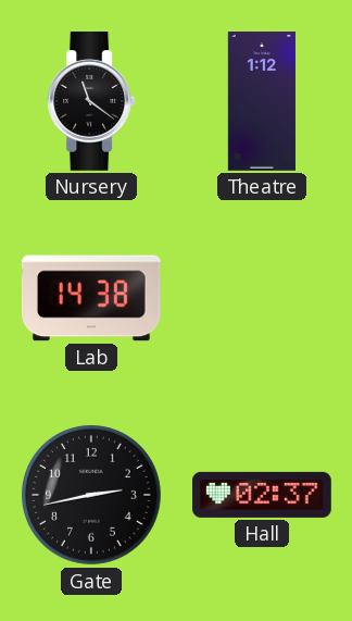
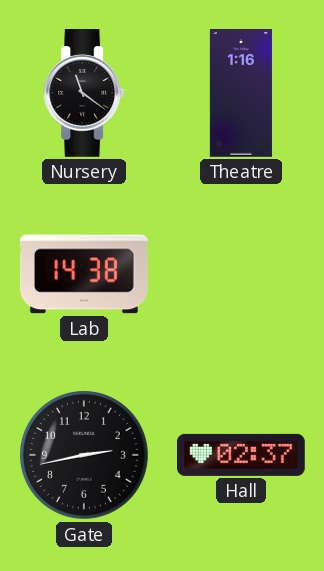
Theatre: 1:12 -> 1:16 (241, 94)
